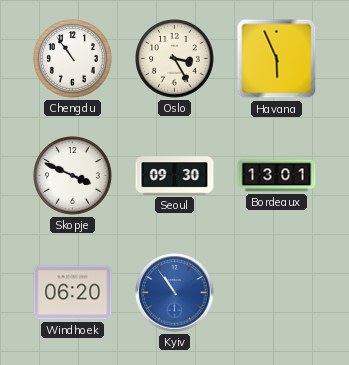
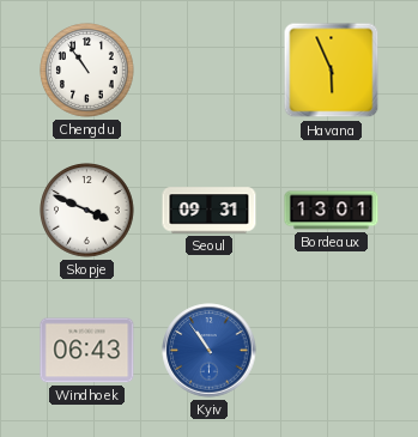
Oslo: 3:25 -> none (175, 59)
Seoul: 09:30 -> 09:31 (210, 211)
Windhoek: 06:20 -> 06:43 (87, 351)
